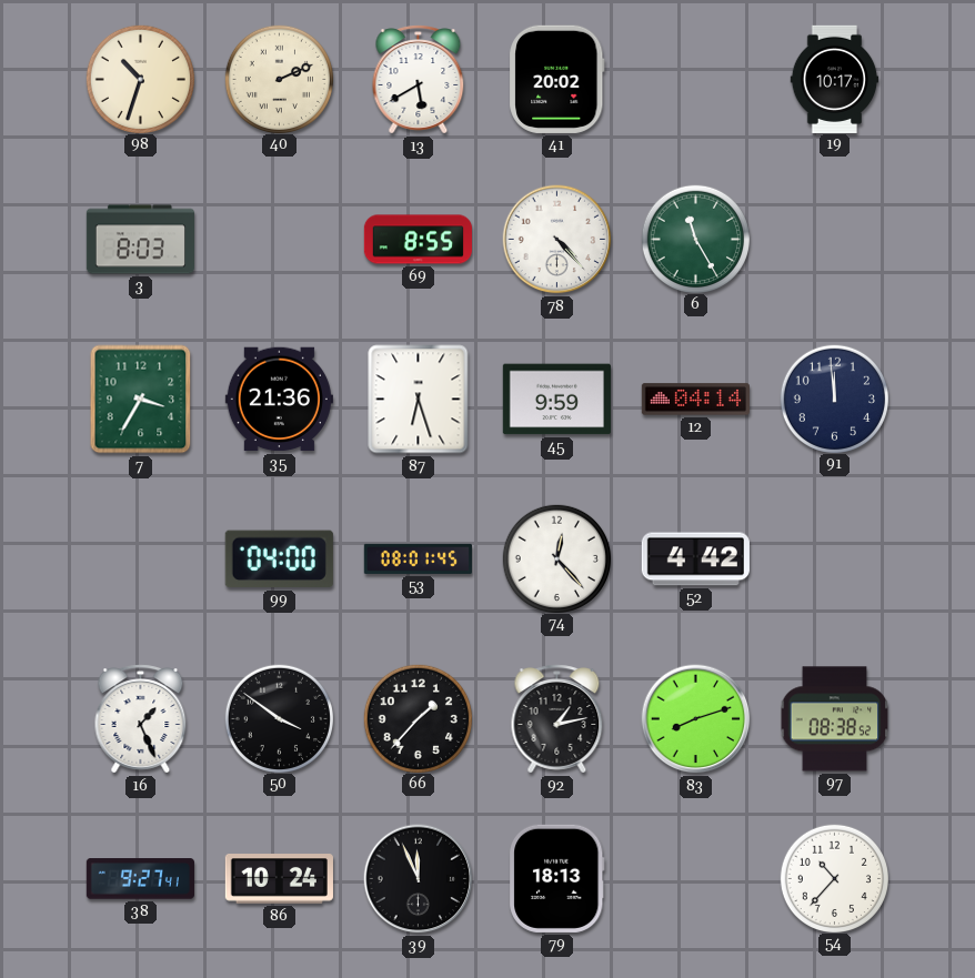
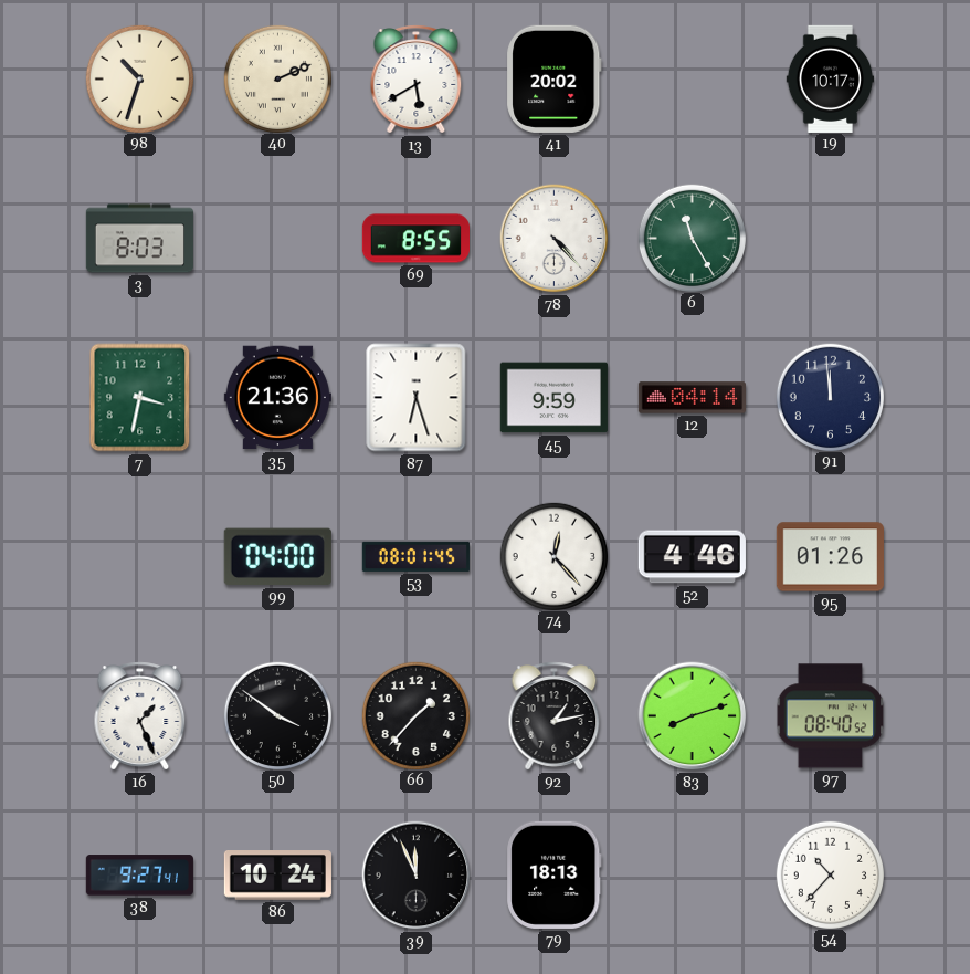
7: 3:35 -> 3:32 (140, 398)
52: 4:42 -> 4:46 (692, 557)
95: none -> 01:26 (830, 557)
97: 08:38 -> 08:40 (831, 716)
